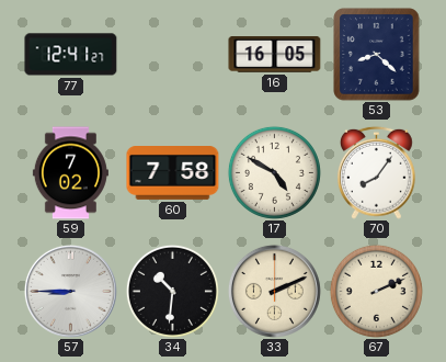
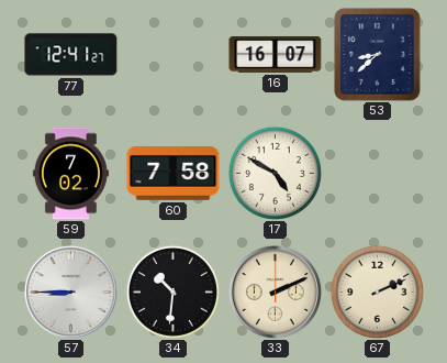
16: 16:05 -> 16:07 (276, 55)
53: 8:22 -> 8:38 (378, 55)
70: 8:06 -> none (376, 172)
